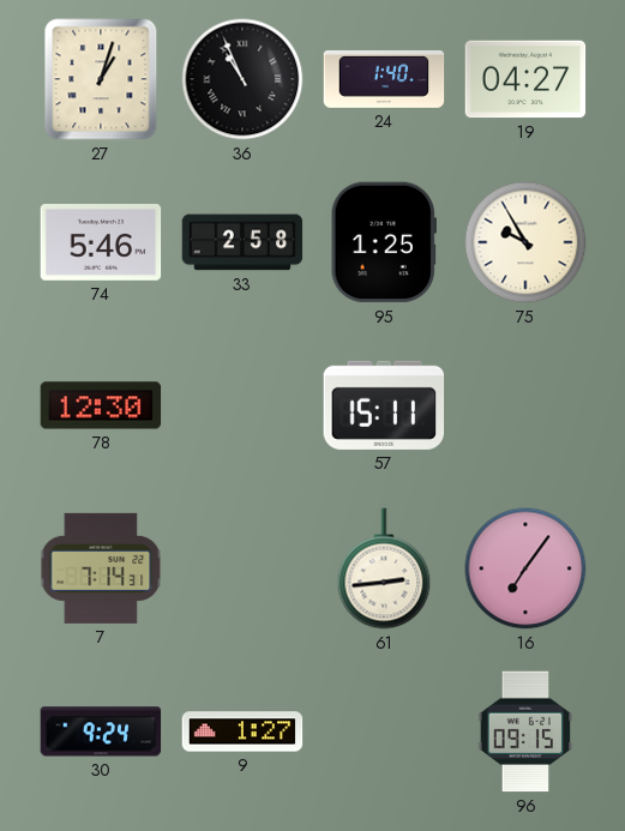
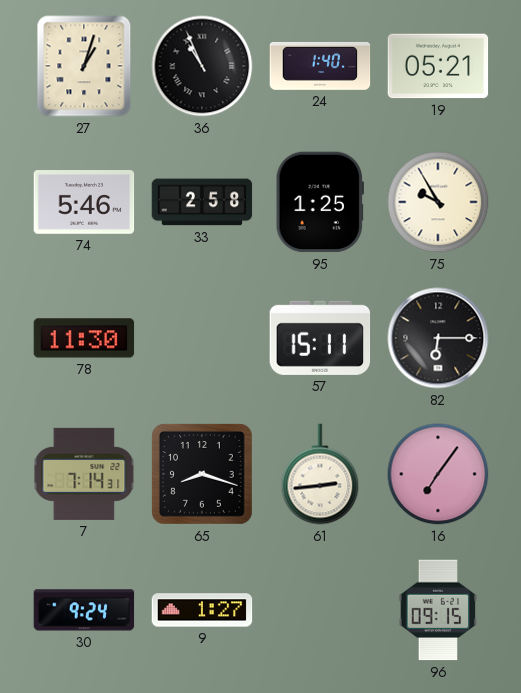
19: 04:27 -> 05:21 (438, 66)
78: 12:30 -> 11:30 (84, 338)
82: none -> 6:15 (438, 338)
65: none -> 8:18 (202, 474)
